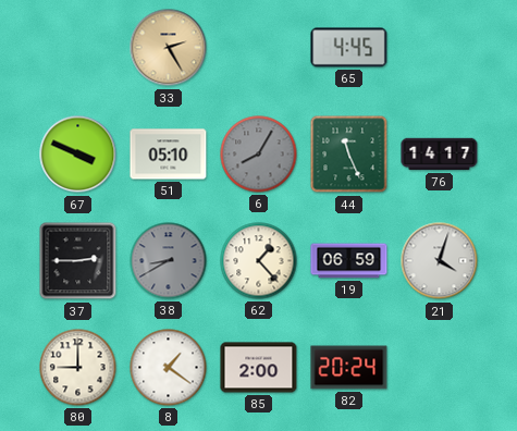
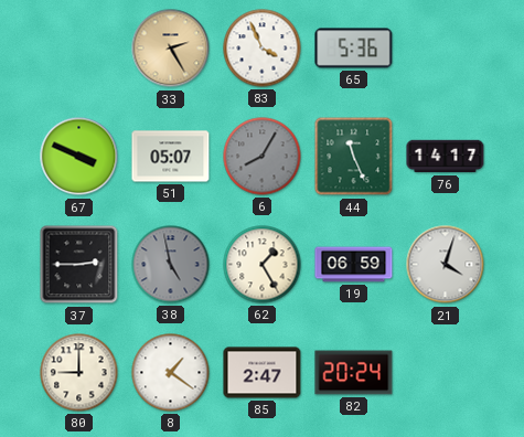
83: none -> 3:56 (263, 49)
65: 4:45 -> 5:36 (354, 49)
51: 05:10 -> 05:07 (171, 157)
38: 8:40 -> 4:58 (171, 265)
62: 1:23 -> 1:25 (263, 265)
85: 2:00 -> 2:47 (263, 373)
